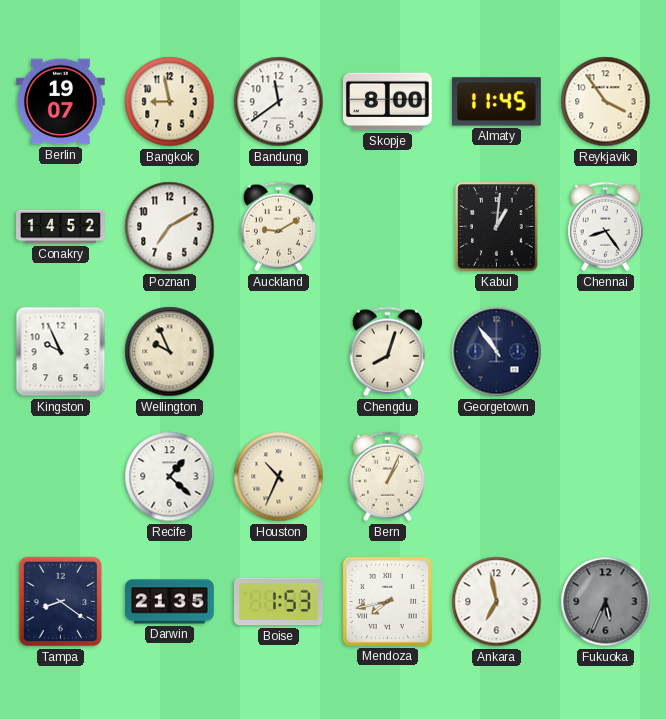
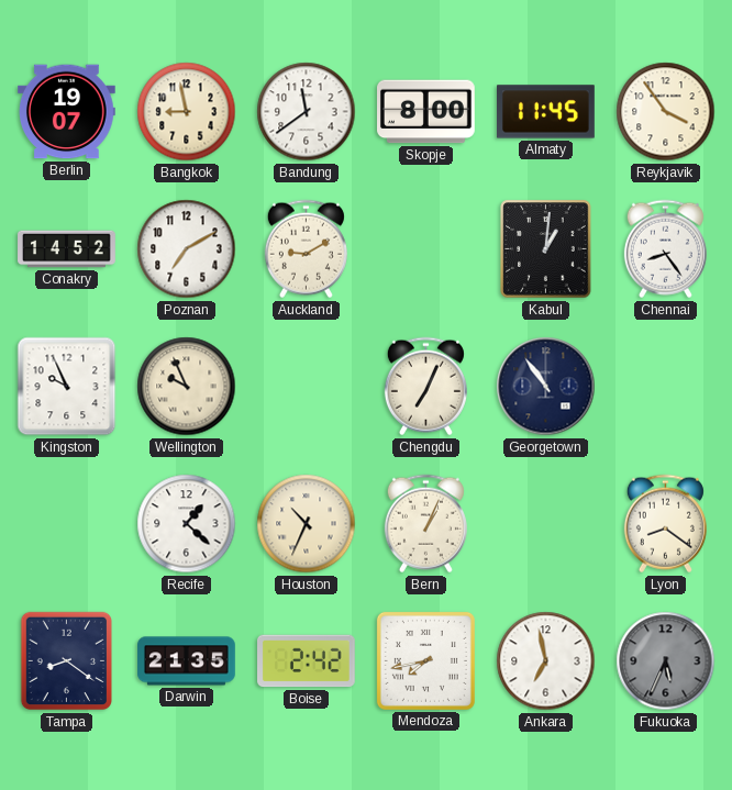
Chengdu: 8:03 -> 7:04 (425, 387)
Lyon: none -> 8:21 (665, 524)
Boise: 1:53 -> 2:42 (307, 661)
